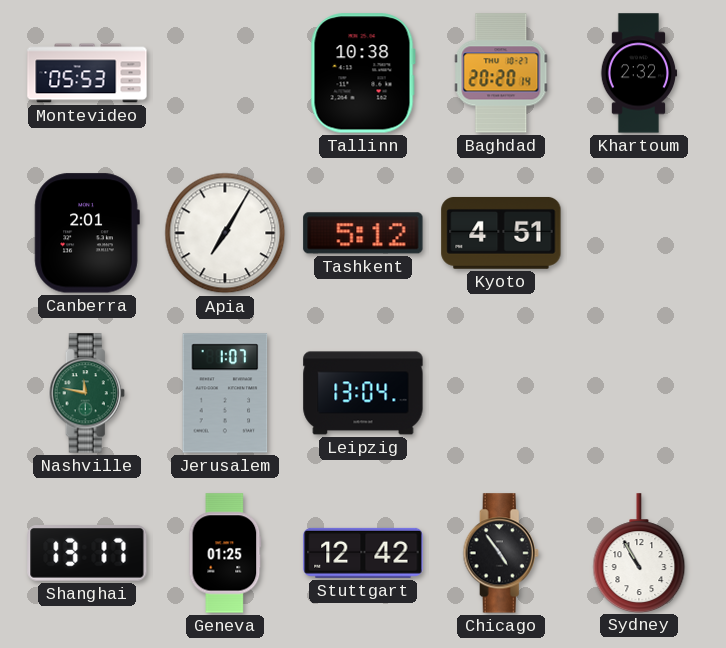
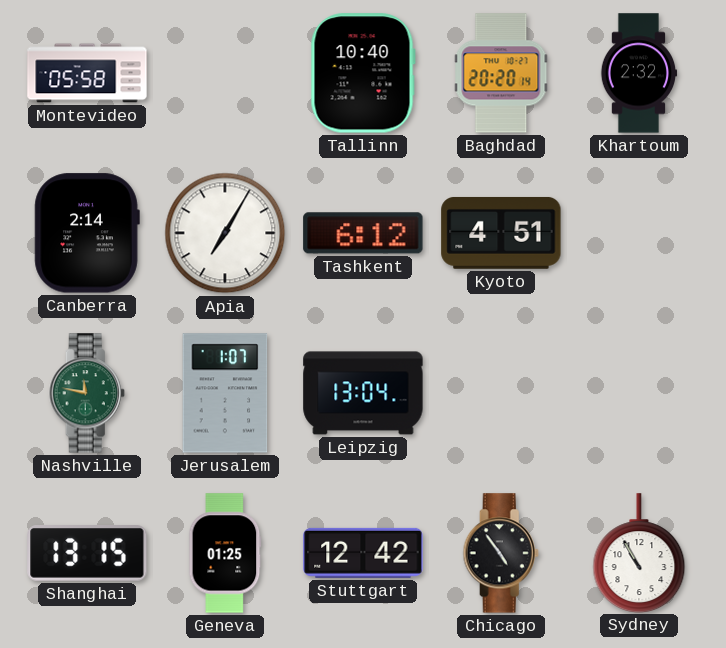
Montevideo: 05:53 -> 05:58 (87, 73)
Tallinn: 10:38 -> 10:40 (363, 73)
Canberra: 2:01 -> 2:14 (87, 233)
Tashkent: 5:12 -> 6:12 (363, 233)
Shanghai: 13:17 -> 13:15 (87, 554)
